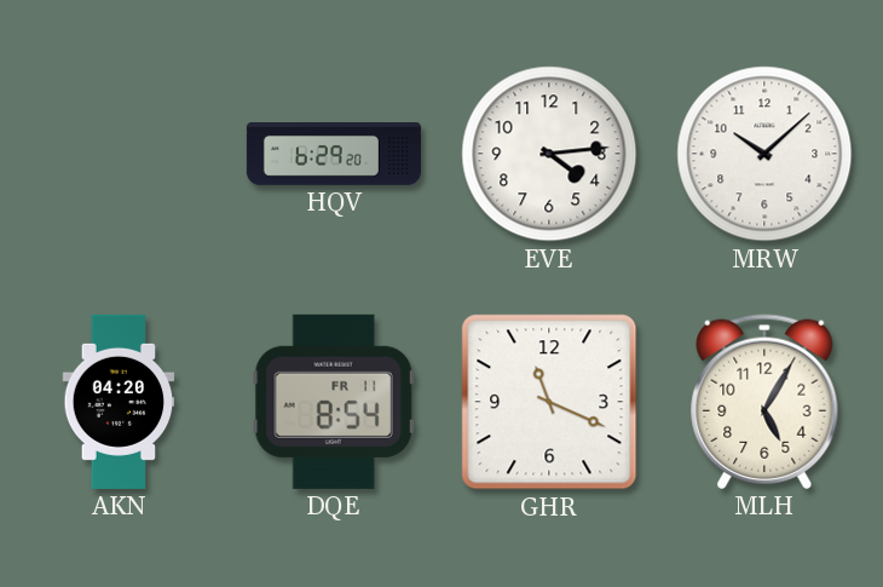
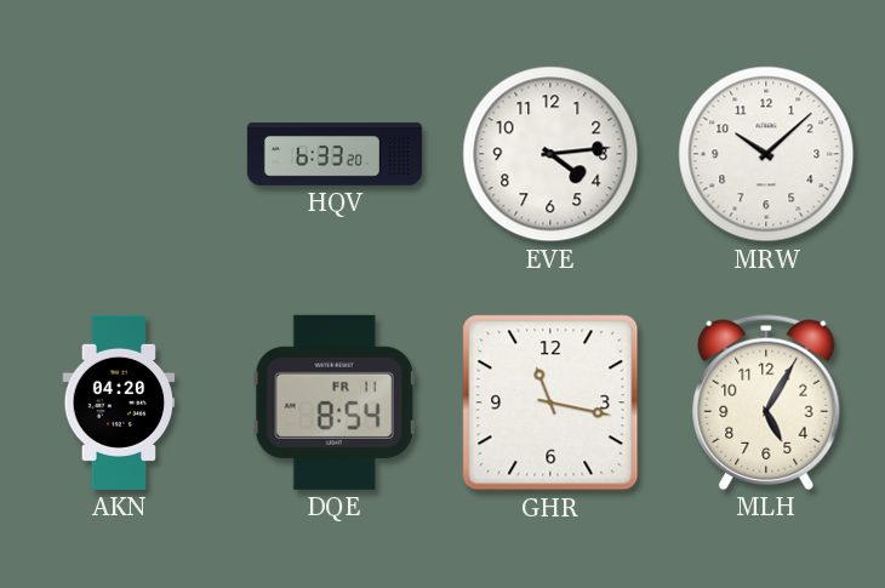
HQV: 6:29 -> 6:33 (335, 155)
GHR: 11:19 -> 11:17 (550, 403)
